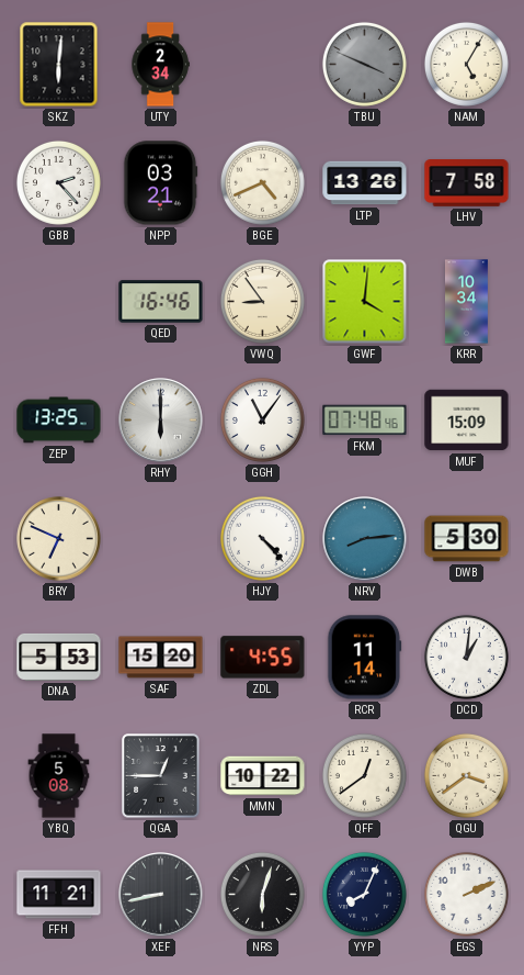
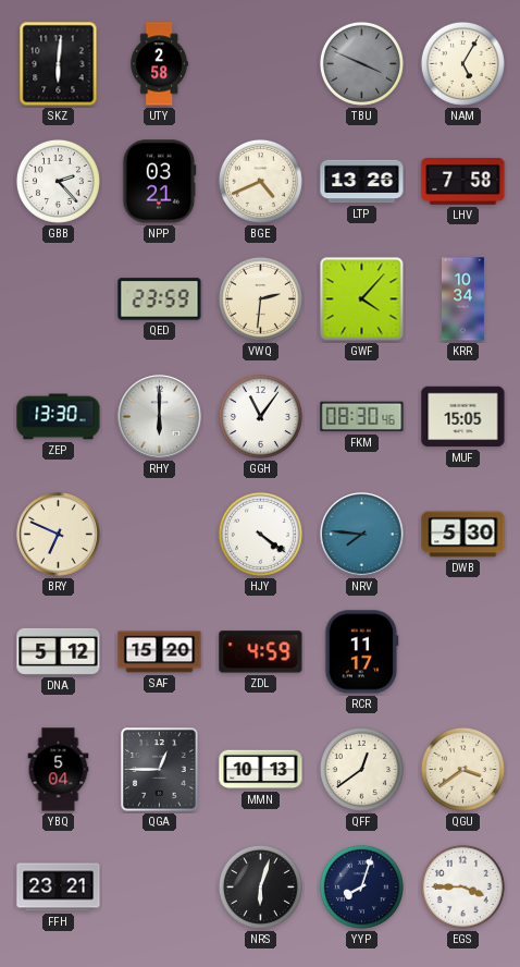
UTY: 2:34 -> 2:58 (159, 64)
QED: 16:46 -> 23:59 (160, 299)
VWQ: 8:54 -> 2:31 (260, 298)
GWF: 4:01 -> 4:07 (362, 299)
ZEP: 13:25 -> 13:30 (59, 417)
FKM: 07:48 -> 08:30 (362, 417)
MUF: 15:09 -> 15:05 (463, 417)
HJY: 4:23 -> 4:21 (260, 534)
NRV: 8:14 -> 7:46 (362, 535)
DNA: 5:53 -> 5:12 (59, 651)
ZDL: 4:55 -> 4:59 (261, 652)
RCR: 11:14 -> 11:17 (362, 652)
DCD: 1:01 -> none (466, 657)
YBQ: 5:08 -> 5:04 (59, 770)
MMN: 10:22 -> 10:13 (261, 770)
FFH: 11:21 -> 23:21 (59, 888)
XEF: 8:43 -> none (161, 895)
YYP: 8:04 -> 8:03 (361, 886)
EGS: 2:11 -> 3:45 (462, 886)
